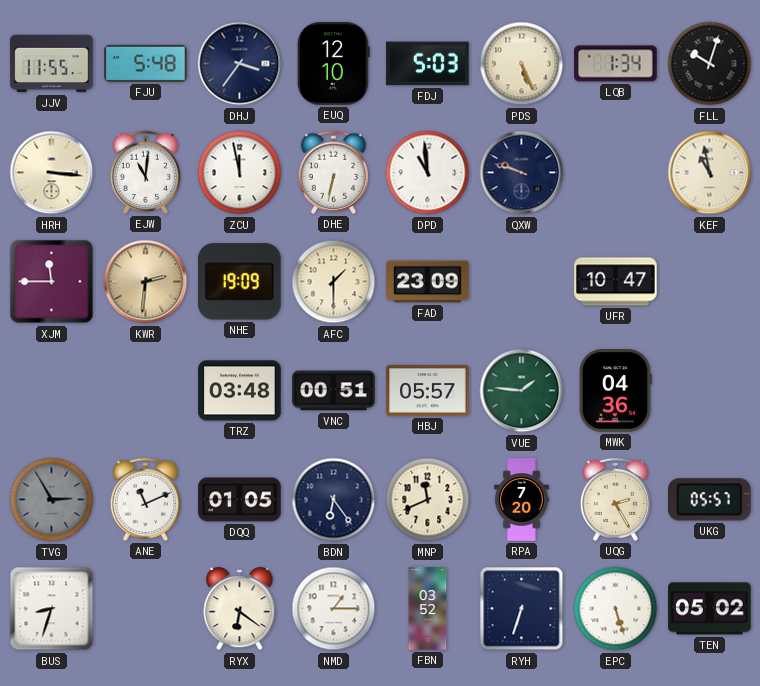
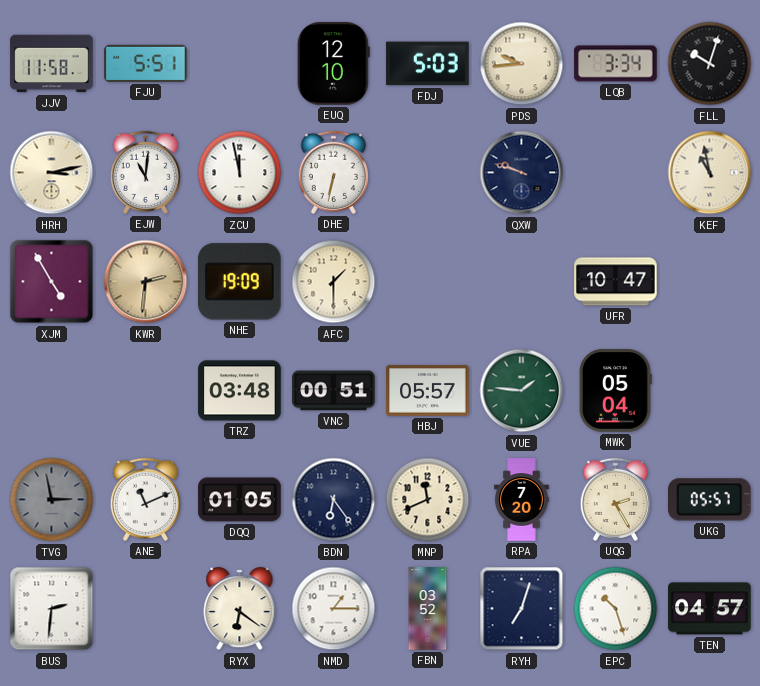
JJV: 11:55 -> 11:58 (52, 64)
FJU: 5:48 -> 5:51 (146, 63)
DHJ: 3:36 -> none (240, 64)
PDS: 5:26 -> 9:44 (522, 64)
LQB: 1:34 -> 3:34 (616, 64)
HRH: 3:16 -> 3:13 (52, 173)
DPD: 10:59 -> none (428, 173)
XJM: 11:45 -> 4:55 (52, 282)
FAD: 23:09 -> none (428, 282)
MWK: 04:36 -> 05:04 (616, 391)
TVG: 2:55 -> 2:58 (52, 500)
BUS: 8:33 -> 2:31 (52, 609)
RYH: 6:33 -> 7:03 (522, 609)
EPC: 5:27 -> 10:27 (616, 609)
TEN: 05:02 -> 04:57 (710, 609)
